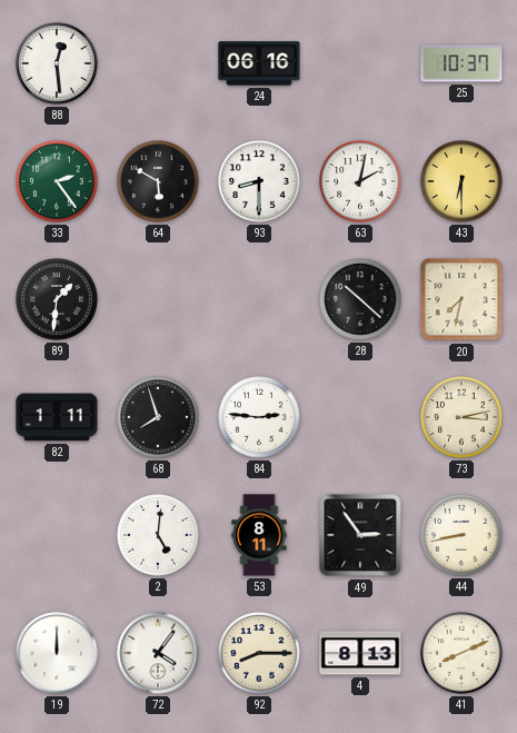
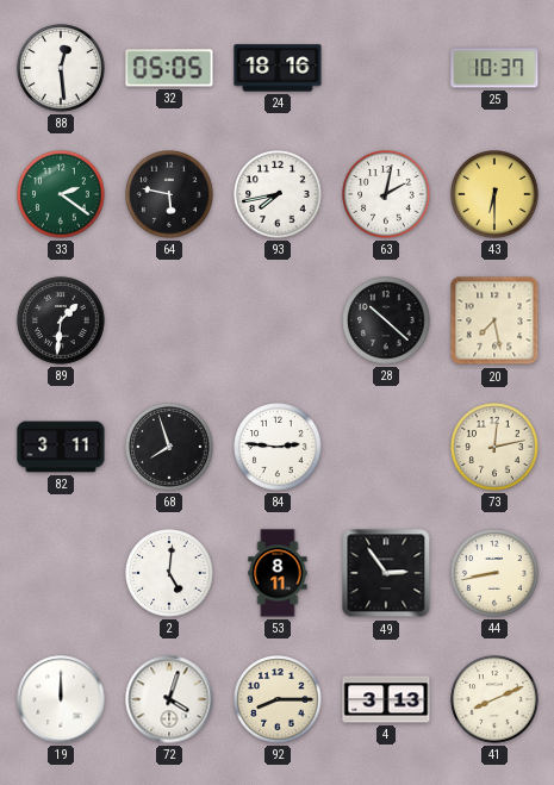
32: none -> 05:05 (169, 68)
24: 06:16 -> 18:16 (278, 68)
33: 2:24 -> 2:21 (61, 194)
64: 5:50 -> 5:47 (169, 194)
93: 8:30 -> 7:43 (278, 194)
20: 7:32 -> 7:28 (494, 320)
82: 1:11 -> 3:11 (61, 447)
73: 3:13 -> 12:13 (494, 447)
72: 4:06 -> 4:03 (169, 699)
4: 8:13 -> 3:13 (386, 699)
